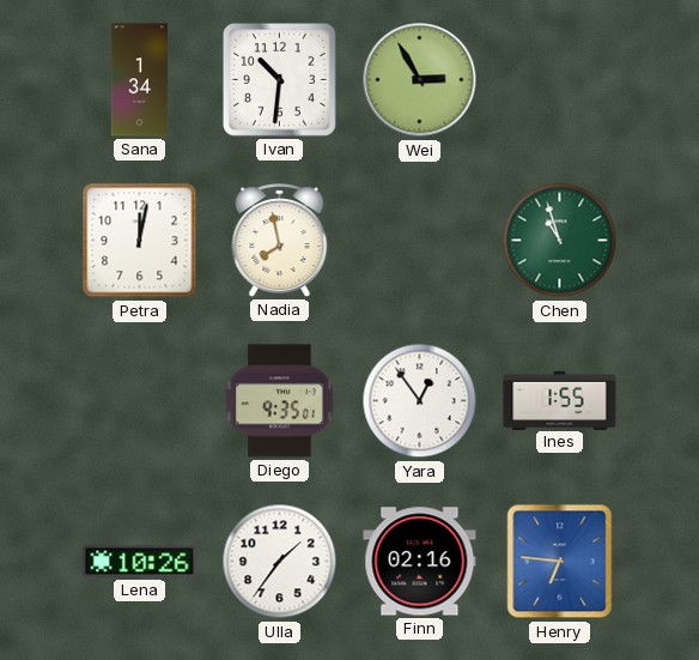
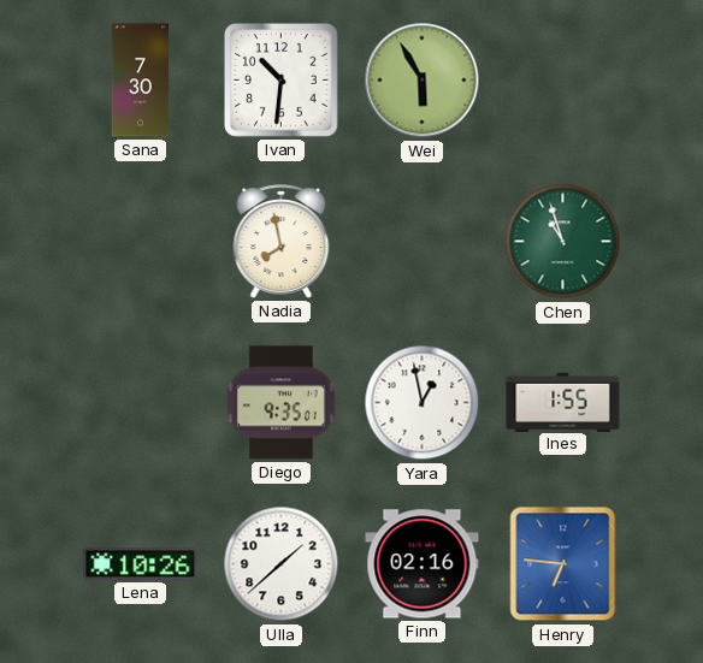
Sana: 1:34 -> 7:30 (141, 81)
Wei: 2:55 -> 5:55 (423, 81)
Petra: 12:02 -> none (140, 241)
Yara: 12:54 -> 12:58 (423, 403)
Ulla: 1:36 -> 1:38 (282, 564)
